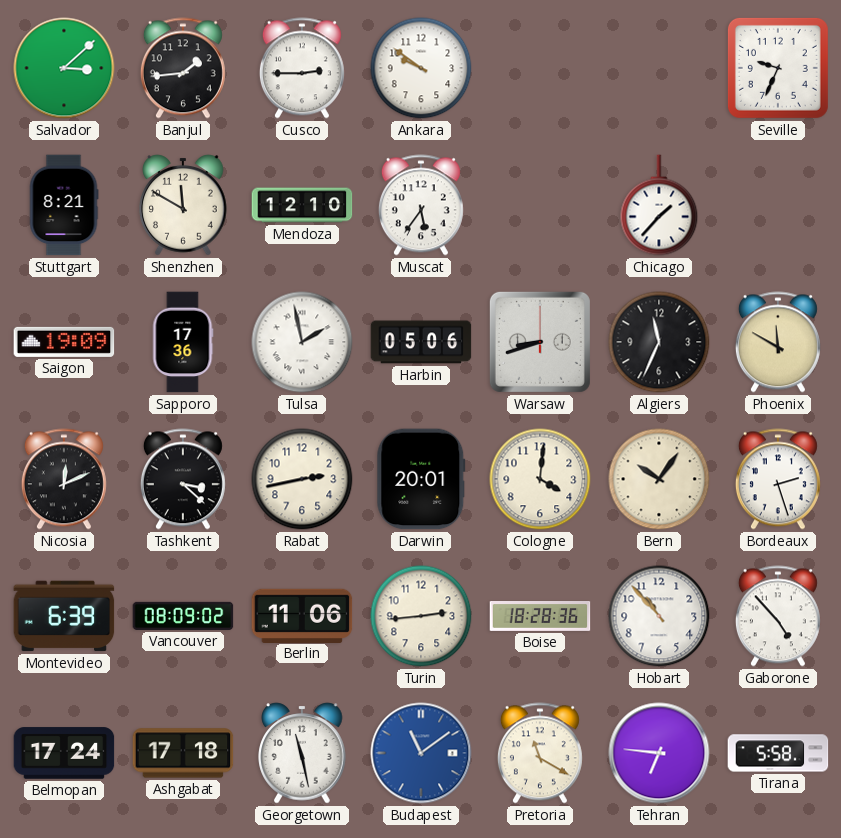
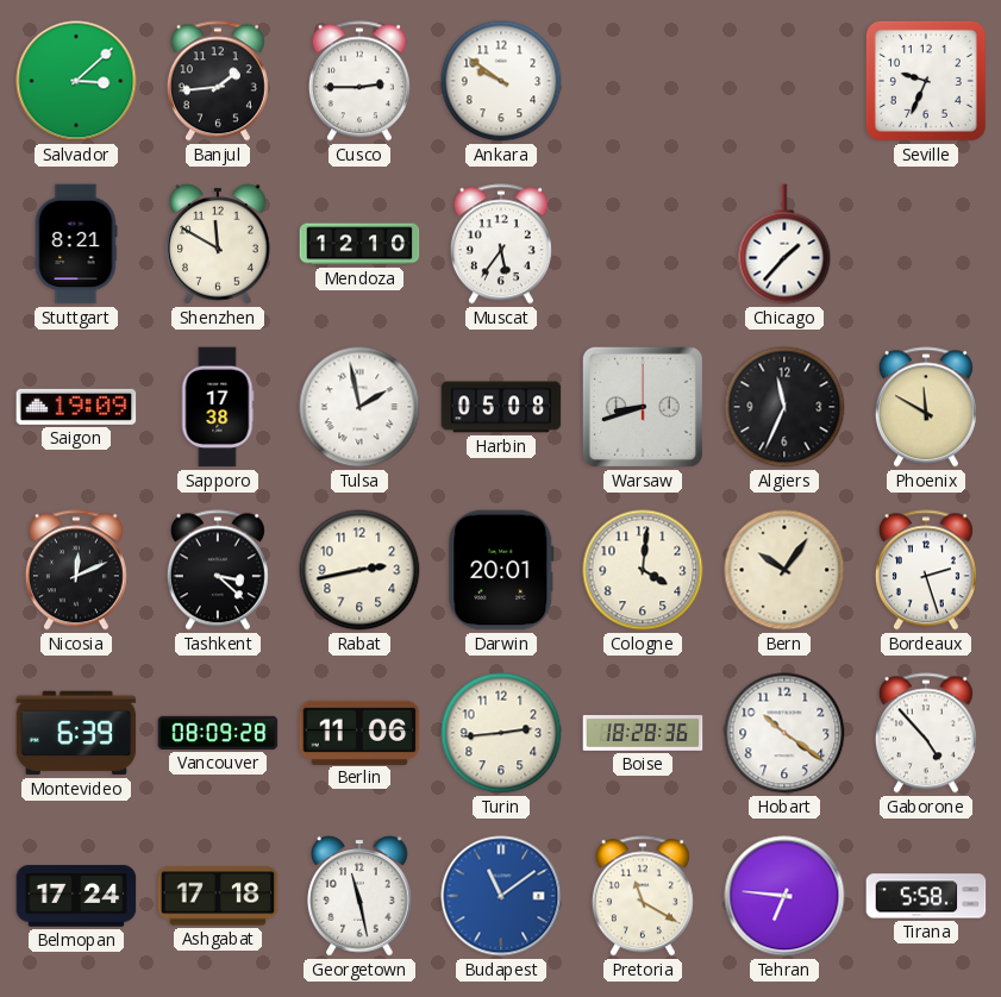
Sapporo: 17:36 -> 17:38 (218, 407)
Harbin: 05:06 -> 05:08 (501, 407)
Vancouver: 08:09:02 -> 08:09:28 (218, 733)
Hobart: 10:53 -> 10:21 (784, 733)
